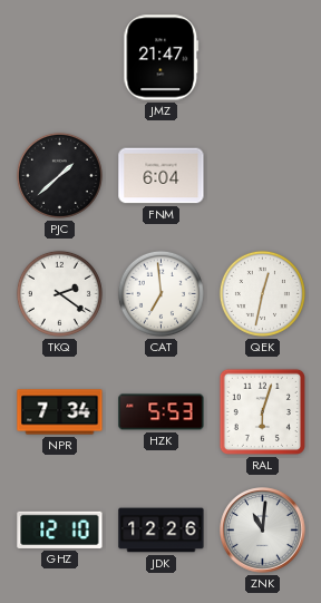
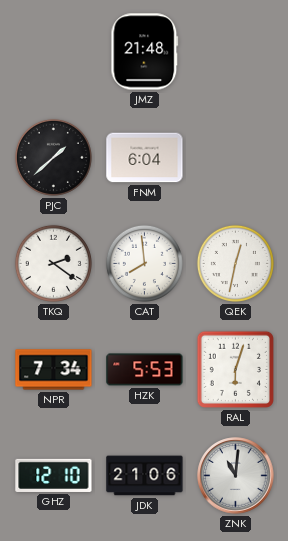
JMZ: 21:47 -> 21:48 (145, 52)
CAT: 6:59 -> 7:59 (144, 263)
JDK: 12:26 -> 21:06 (145, 476)
